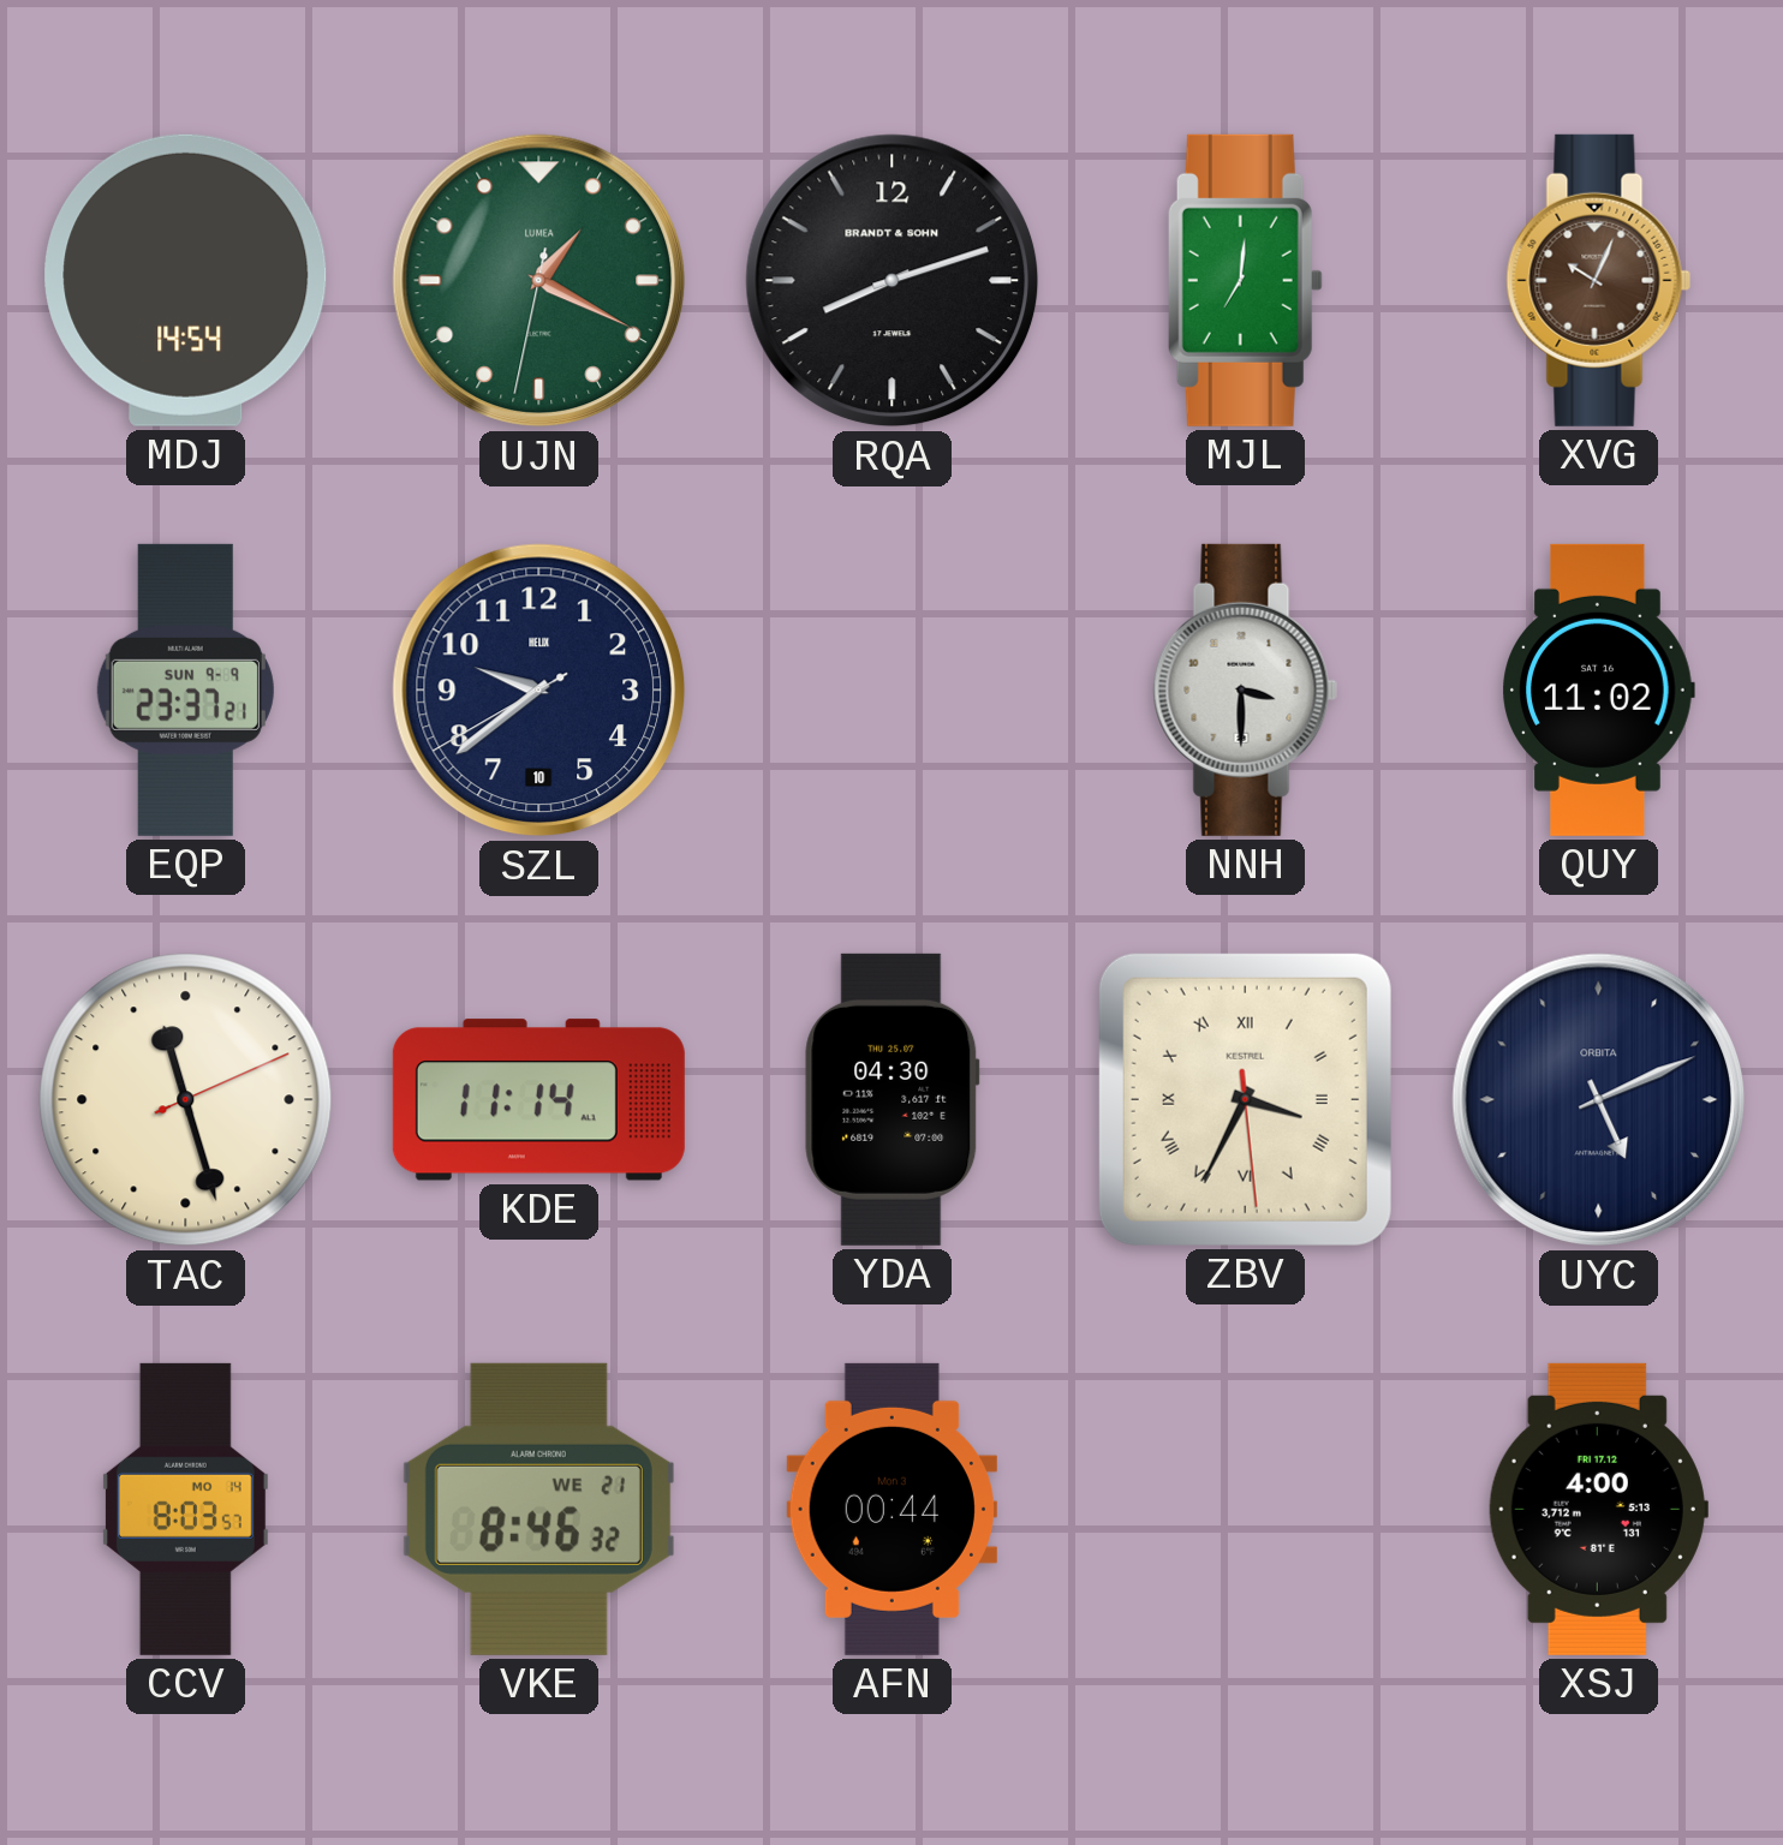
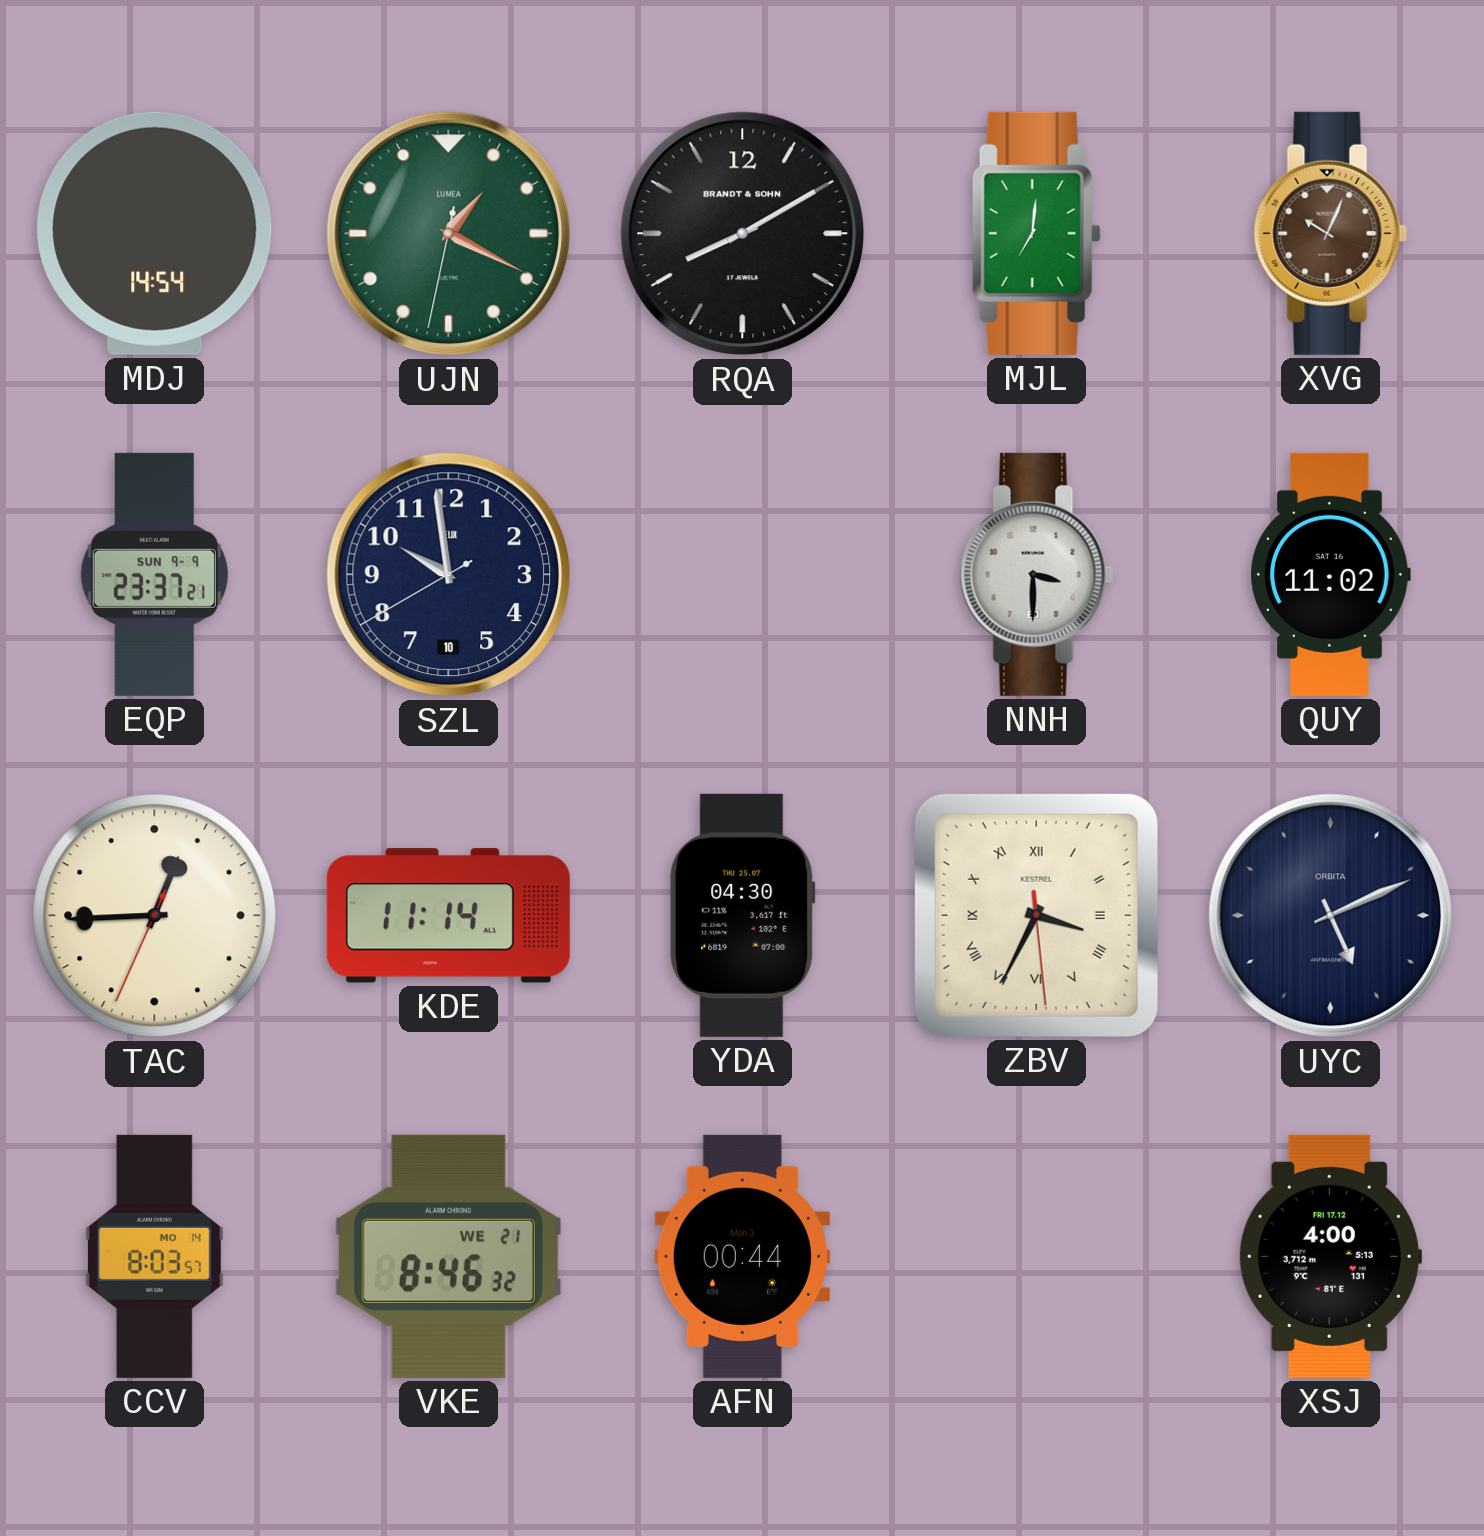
RQA: 8:12 -> 8:10 (743, 234)
SZL: 9:38 -> 9:58 (449, 575)
TAC: 11:27 -> 12:44 (155, 916)
